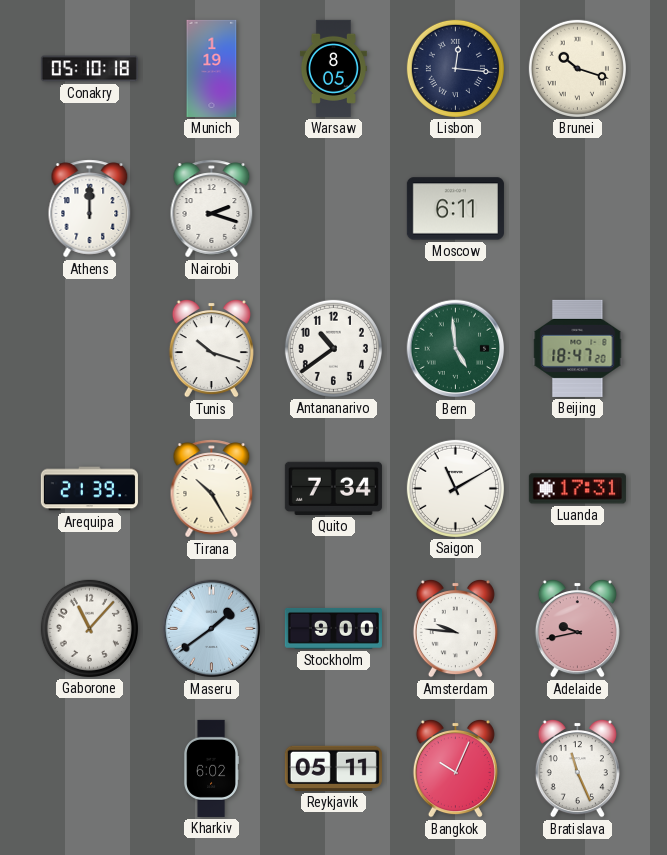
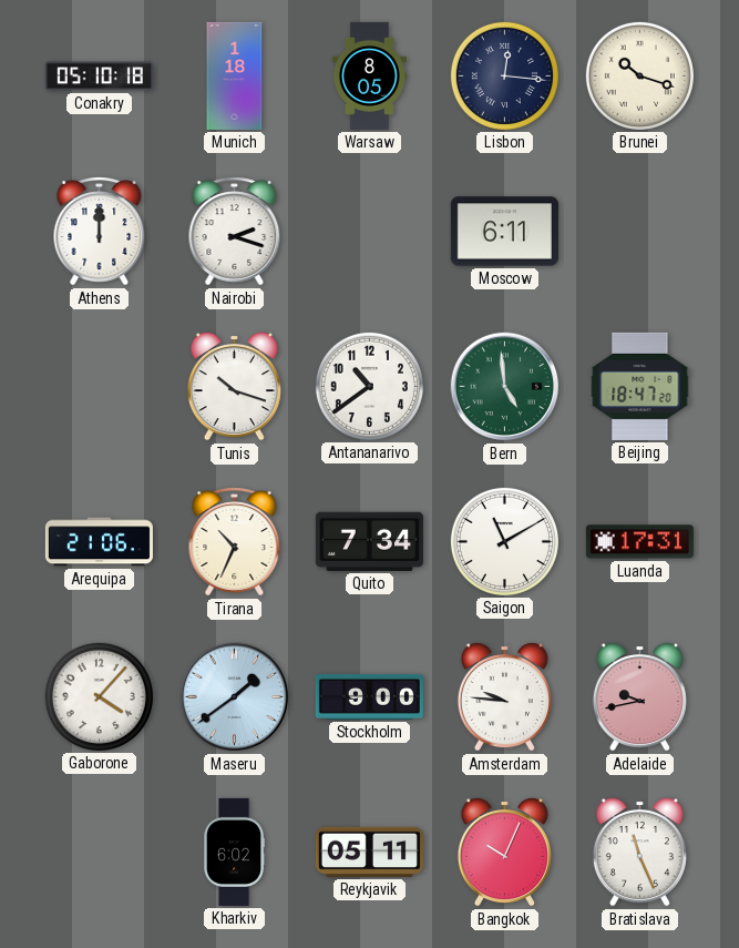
Munich: 1:19 -> 1:18 (235, 75)
Arequipa: 21:39 -> 21:06 (99, 542)
Tirana: 10:25 -> 10:34 (235, 542)
Gaborone: 11:07 -> 4:07 (99, 696)
